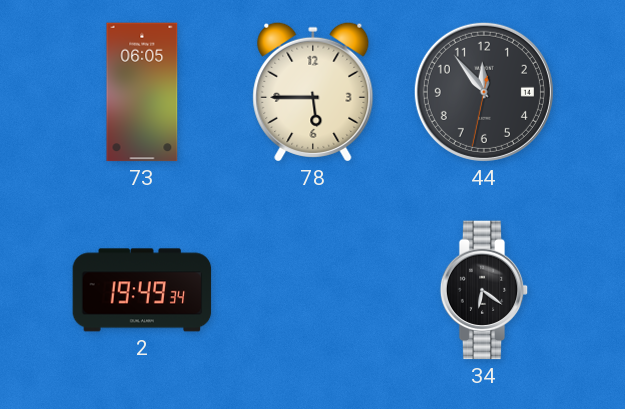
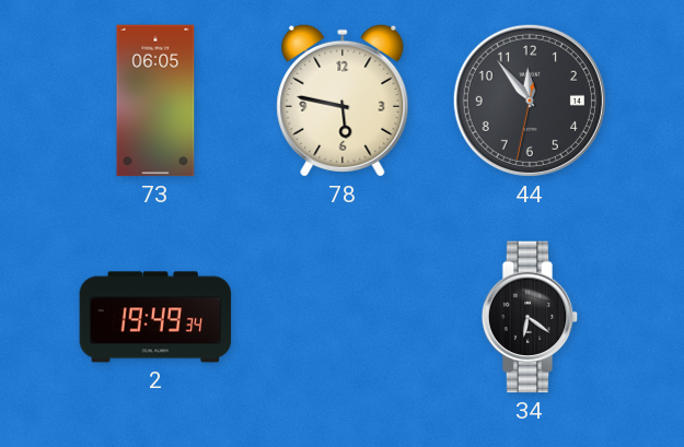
78: 5:45 -> 5:47 (343, 101)
